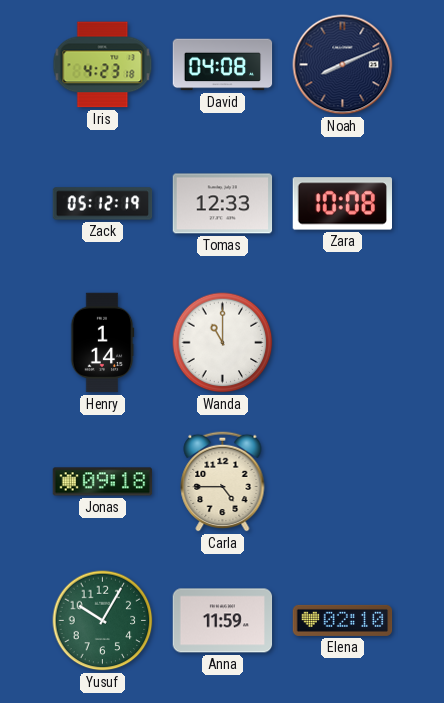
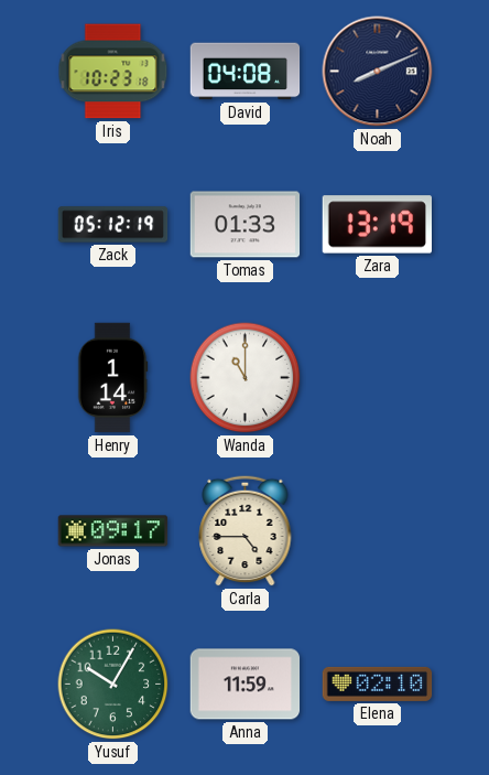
Iris: 4:23 -> 10:23 (113, 72)
Tomas: 12:33 -> 01:33 (246, 225)
Zara: 10:08 -> 13:19 (378, 225)
Jonas: 09:18 -> 09:17 (113, 531)
